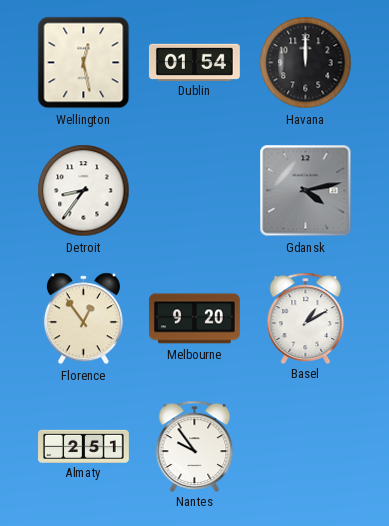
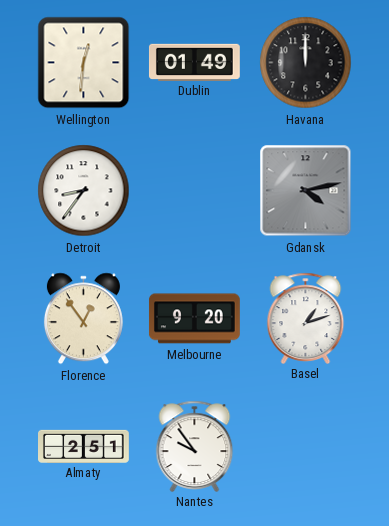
Wellington: 12:28 -> 12:31 (84, 63)
Dublin: 01:54 -> 01:49 (194, 62)
Basel: 1:10 -> 1:12 (306, 318)
